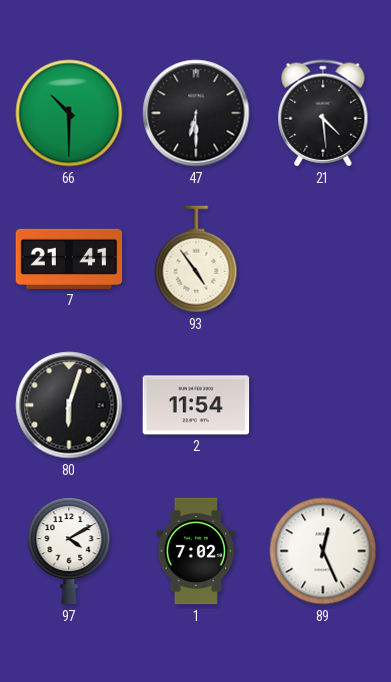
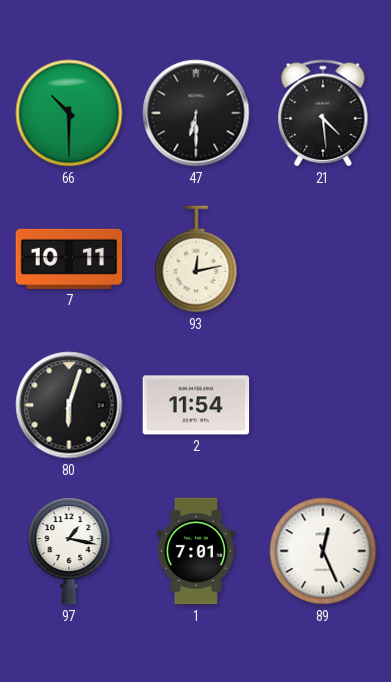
7: 21:41 -> 10:11 (69, 259)
93: 4:54 -> 12:13 (196, 259)
97: 4:10 -> 1:17 (69, 551)
1: 7:02 -> 7:01 (196, 551)
